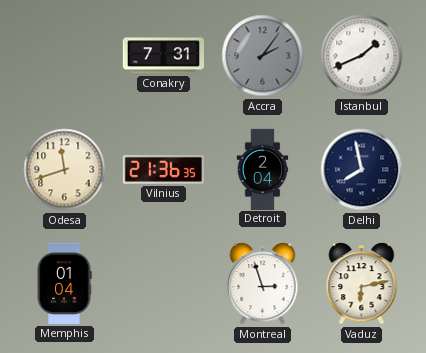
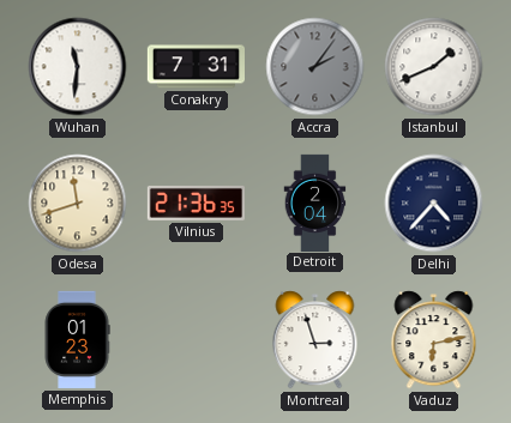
Wuhan: none -> 11:31 (78, 67)
Delhi: 7:58 -> 4:37 (434, 204)
Memphis: 01:04 -> 01:23 (77, 339)
